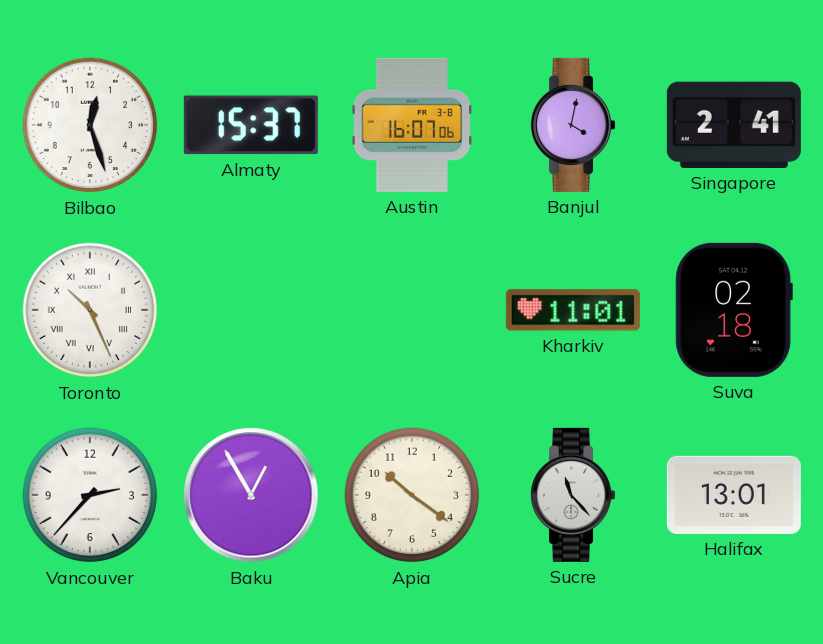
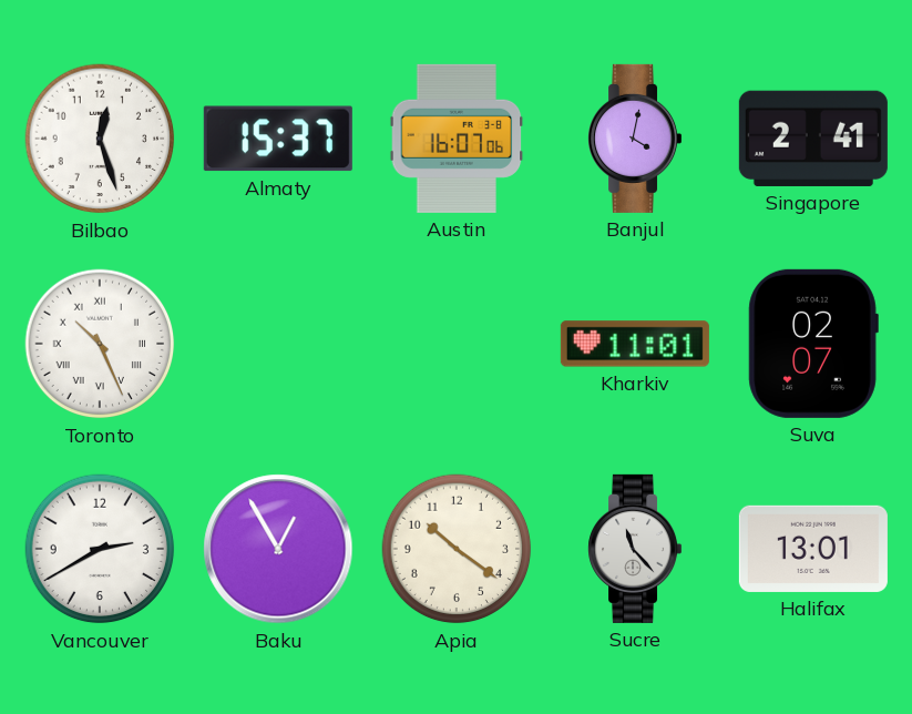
Suva: 02:18 -> 02:07 (813, 344)
Vancouver: 2:37 -> 2:40 (100, 549)
